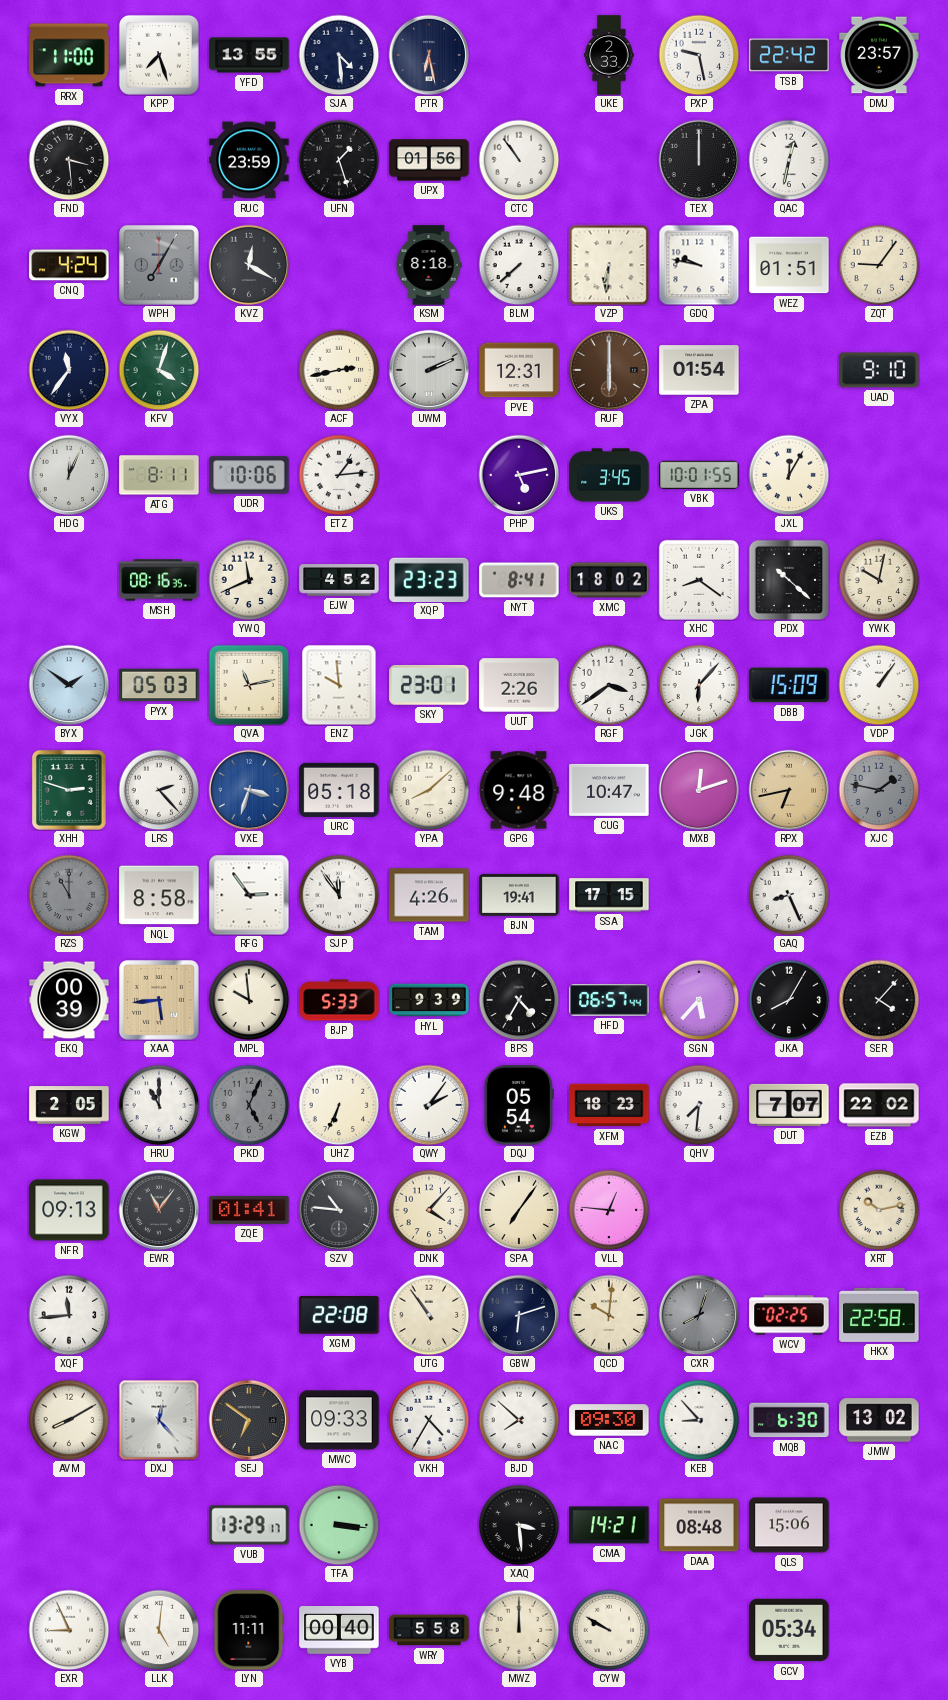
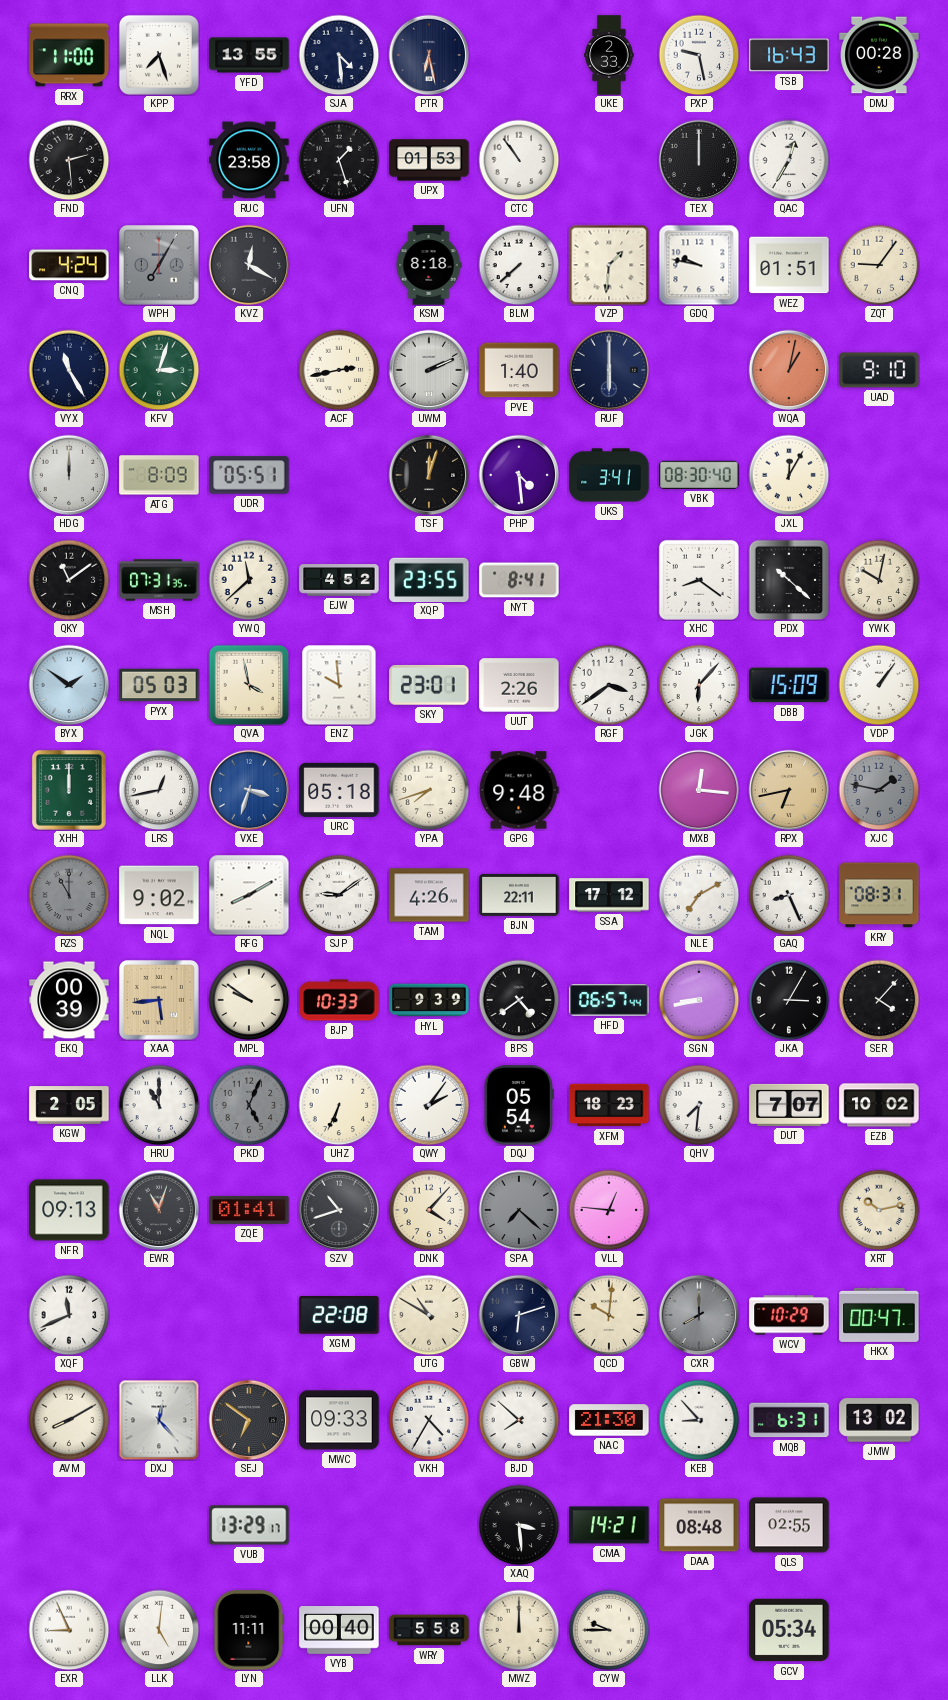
TSB: 22:42 -> 16:43 (789, 55)
DMJ: 23:57 -> 00:28 (879, 55)
FND: 3:29 -> 2:29 (69, 160)
RUC: 23:59 -> 23:58 (249, 160)
UPX: 01:56 -> 01:53 (429, 160)
QAC: 12:32 -> 12:35 (789, 160)
VZP: 6:31 -> 1:31 (609, 265)
VYX: 11:36 -> 11:25 (69, 370)
KFV: 4:03 -> 3:03 (159, 370)
PVE: 12:31 -> 1:40 (519, 370)
RUF dial: brown -> navy (609, 370)
ZPA: 01:54 -> none (699, 370)
WQA: none -> 1:02 (789, 370)
HDG: 12:04 -> 12:00 (69, 475)
ATG: 8:11 -> 8:09 (159, 475)
UDR: 10:06 -> 05:51 (249, 475)
ETZ: 1:14 -> none (339, 475)
TSF: none -> 12:03 (429, 475)
PHP: 5:13 -> 4:29 (519, 475)
UKS: 3:45 -> 3:41 (609, 475)
VBK: 10:01 -> 08:30 (699, 475)
QKY: none -> 11:09 (69, 580)
MSH: 08:16 -> 07:31 (159, 580)
YWQ: 11:41 -> 11:38 (249, 580)
XQP: 23:23 -> 23:55 (429, 579)
XMC: 18:02 -> none (609, 580)
QVA: 11:13 -> 3:58 (249, 685)
XHH: 2:48 -> 12:00 (69, 790)
LRS: 2:23 -> 12:43 (159, 790)
YPA: 8:08 -> 7:42 (429, 790)
CUG: 10:47 -> none (609, 790)
MXB: 12:12 -> 12:16 (699, 790)
NQL: 8:58 -> 9:02 (159, 895)
RFG: 2:54 -> 8:10 (249, 895)
SJP: 11:54 -> 9:09 (339, 895)
BJN: 19:41 -> 22:11 (519, 895)
SSA: 17:15 -> 17:12 (609, 895)
NLE: none -> 7:10 (699, 895)
KRY: none -> 08:31 (879, 895)
MPL: 9:59 -> 9:51 (249, 1000)
BJP: 5:33 -> 10:33 (339, 1000)
BPS: 4:35 -> 4:39 (519, 1000)
SGN: 5:37 -> 8:43 (699, 1000)
JKA: 8:05 -> 3:05 (789, 1000)
EZB: 22:02 -> 10:02 (879, 1105)
EWR: 11:06 -> 11:03 (159, 1210)
SZV: 10:46 -> 10:42 (339, 1210)
SPA: 7:06 -> 7:22 (519, 1210)
SPA dial: cream -> grey (519, 1210)
XQF: 11:44 -> 11:41 (69, 1315)
UTG: 10:54 -> 10:50 (429, 1315)
CXR: 8:03 -> 8:00 (699, 1315)
WCV: 02:25 -> 10:29 (789, 1315)
HKX: 22:58 -> 00:47 (879, 1315)
NAC: 09:30 -> 21:30 (609, 1420)
MQB: 6:30 -> 6:31 (789, 1420)
TFA: 3:16 -> none (339, 1525)
QLS: 15:06 -> 02:55 (789, 1525)
CYW: 9:50 -> 9:45 (609, 1630)
